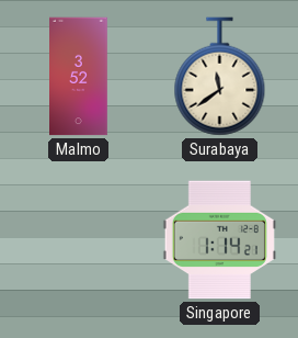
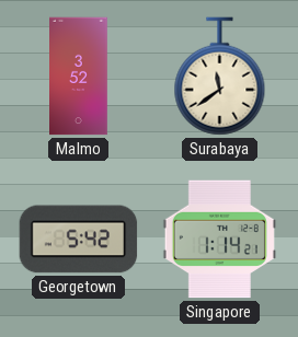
Georgetown: none -> 5:42 (79, 240)
